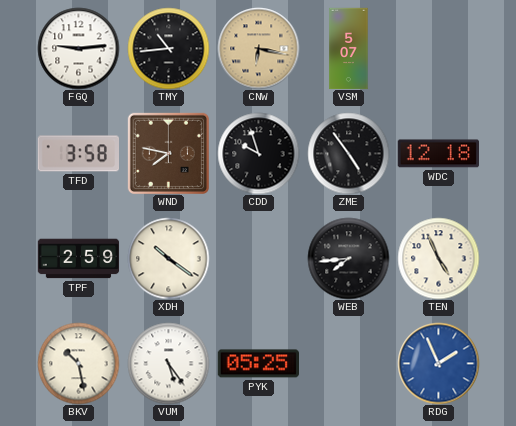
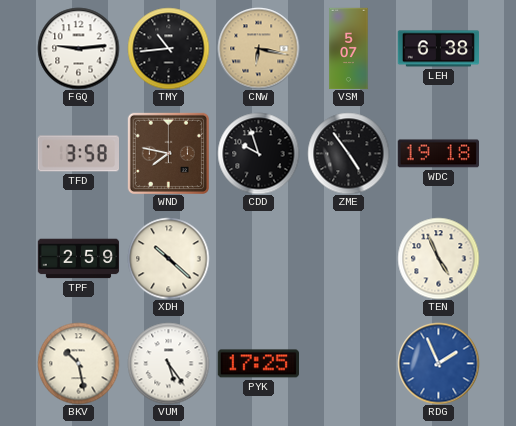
LEH: none -> 6:38 (438, 49)
WDC: 12:18 -> 19:18 (438, 154)
XDH: 10:21 -> 10:22 (168, 258)
WEB: 7:44 -> none (348, 258)
PYK: 05:25 -> 17:25 (258, 364)
